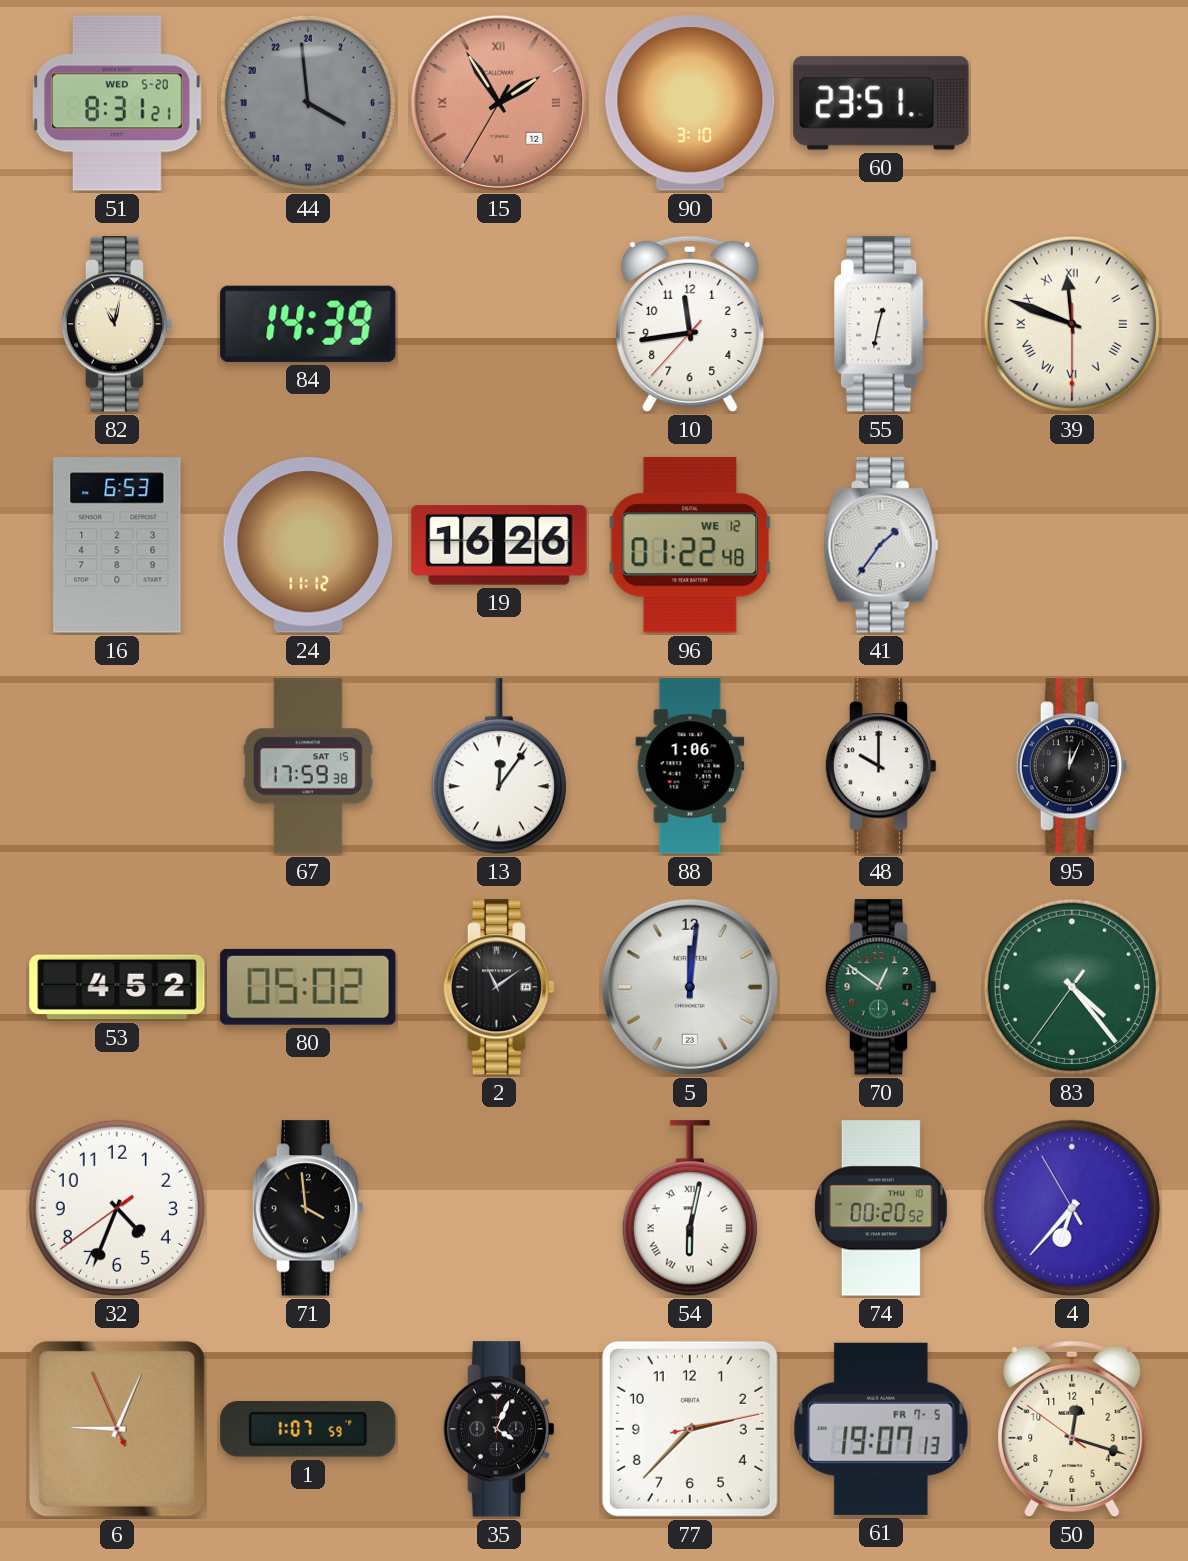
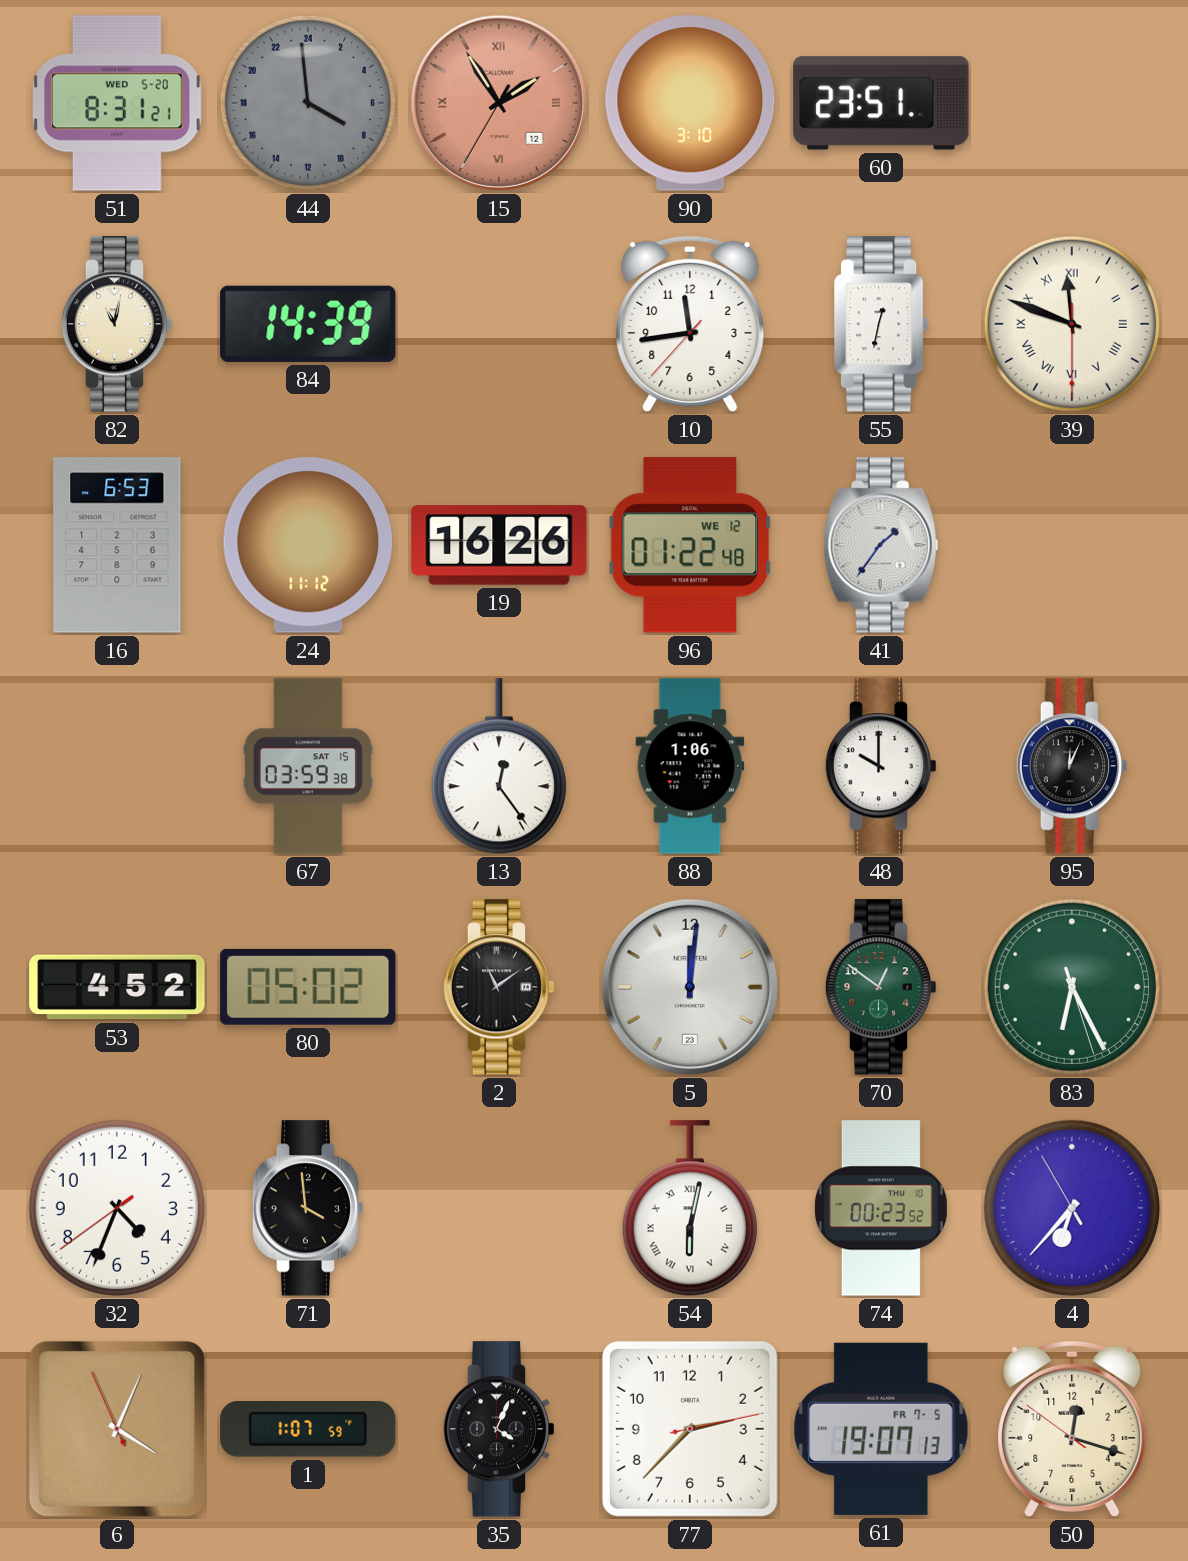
67: 17:59 -> 03:59 (308, 766)
13: 12:06 -> 12:24 (499, 767)
83: 4:23 -> 6:25 (1072, 987)
74: 00:20 -> 00:23 (881, 1208)
6: 9:03 -> 4:03 (117, 1429)
